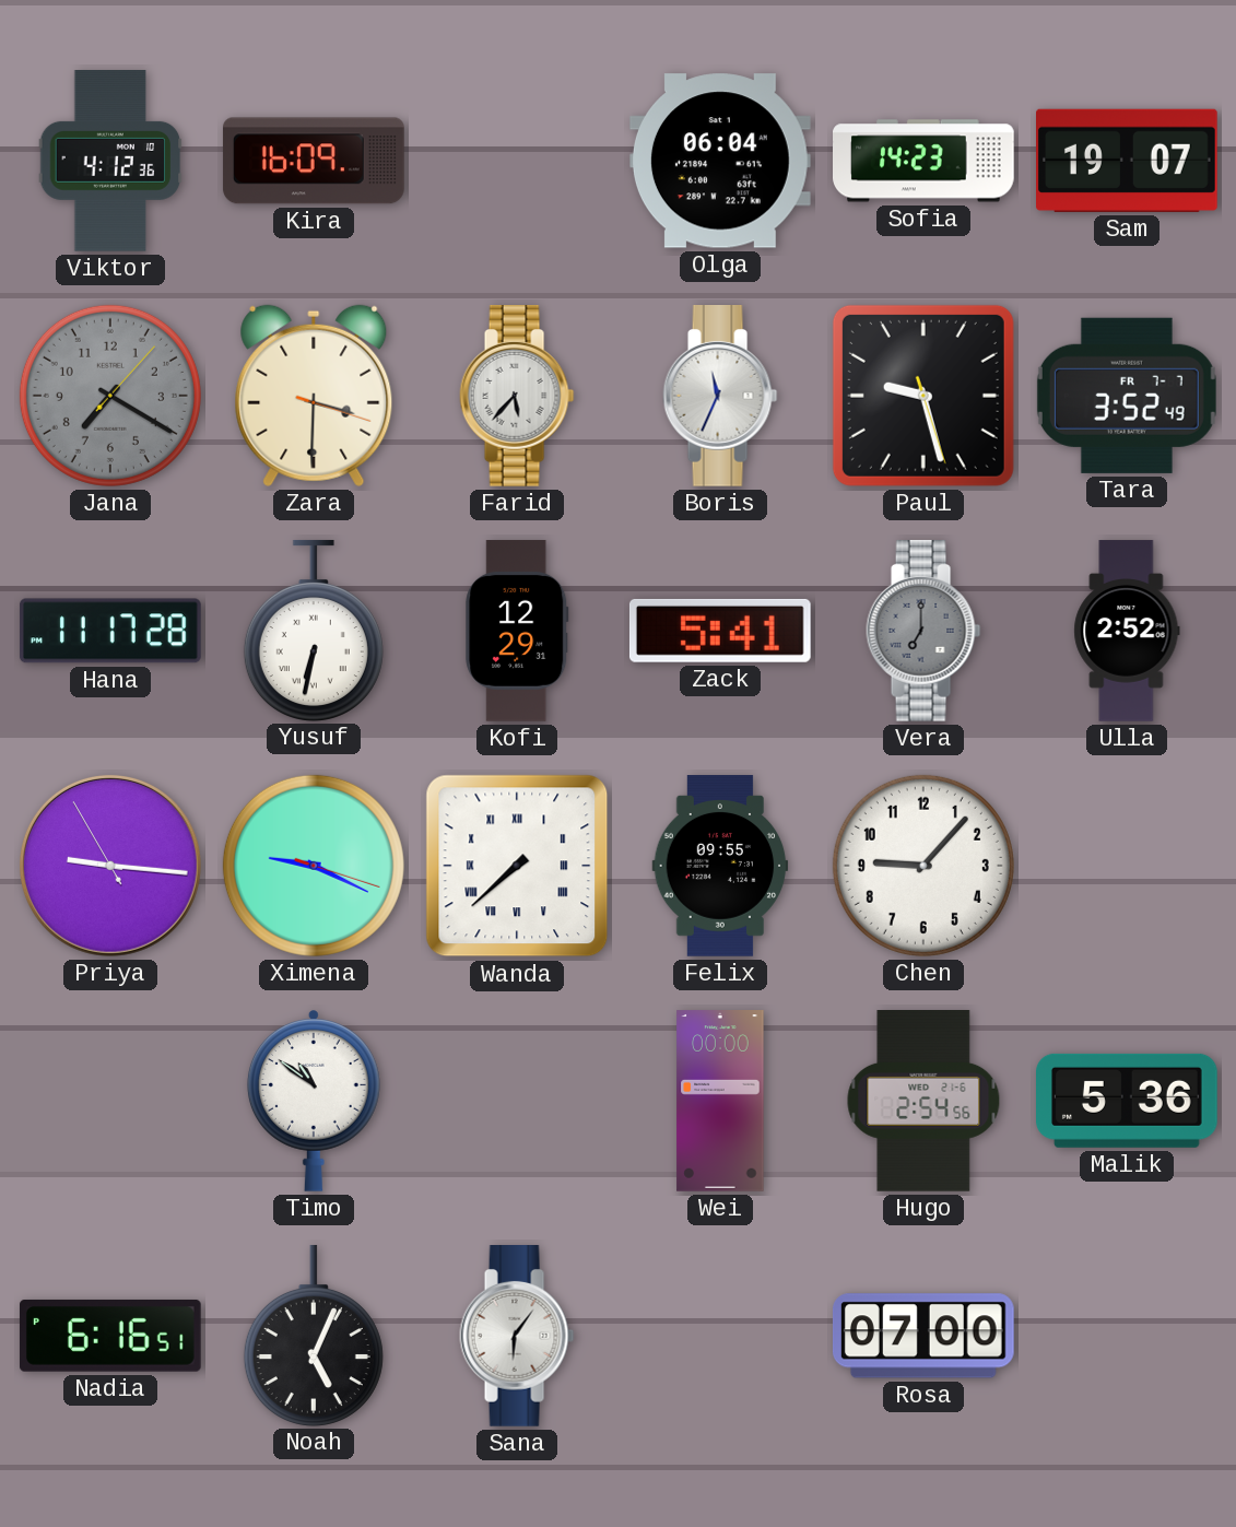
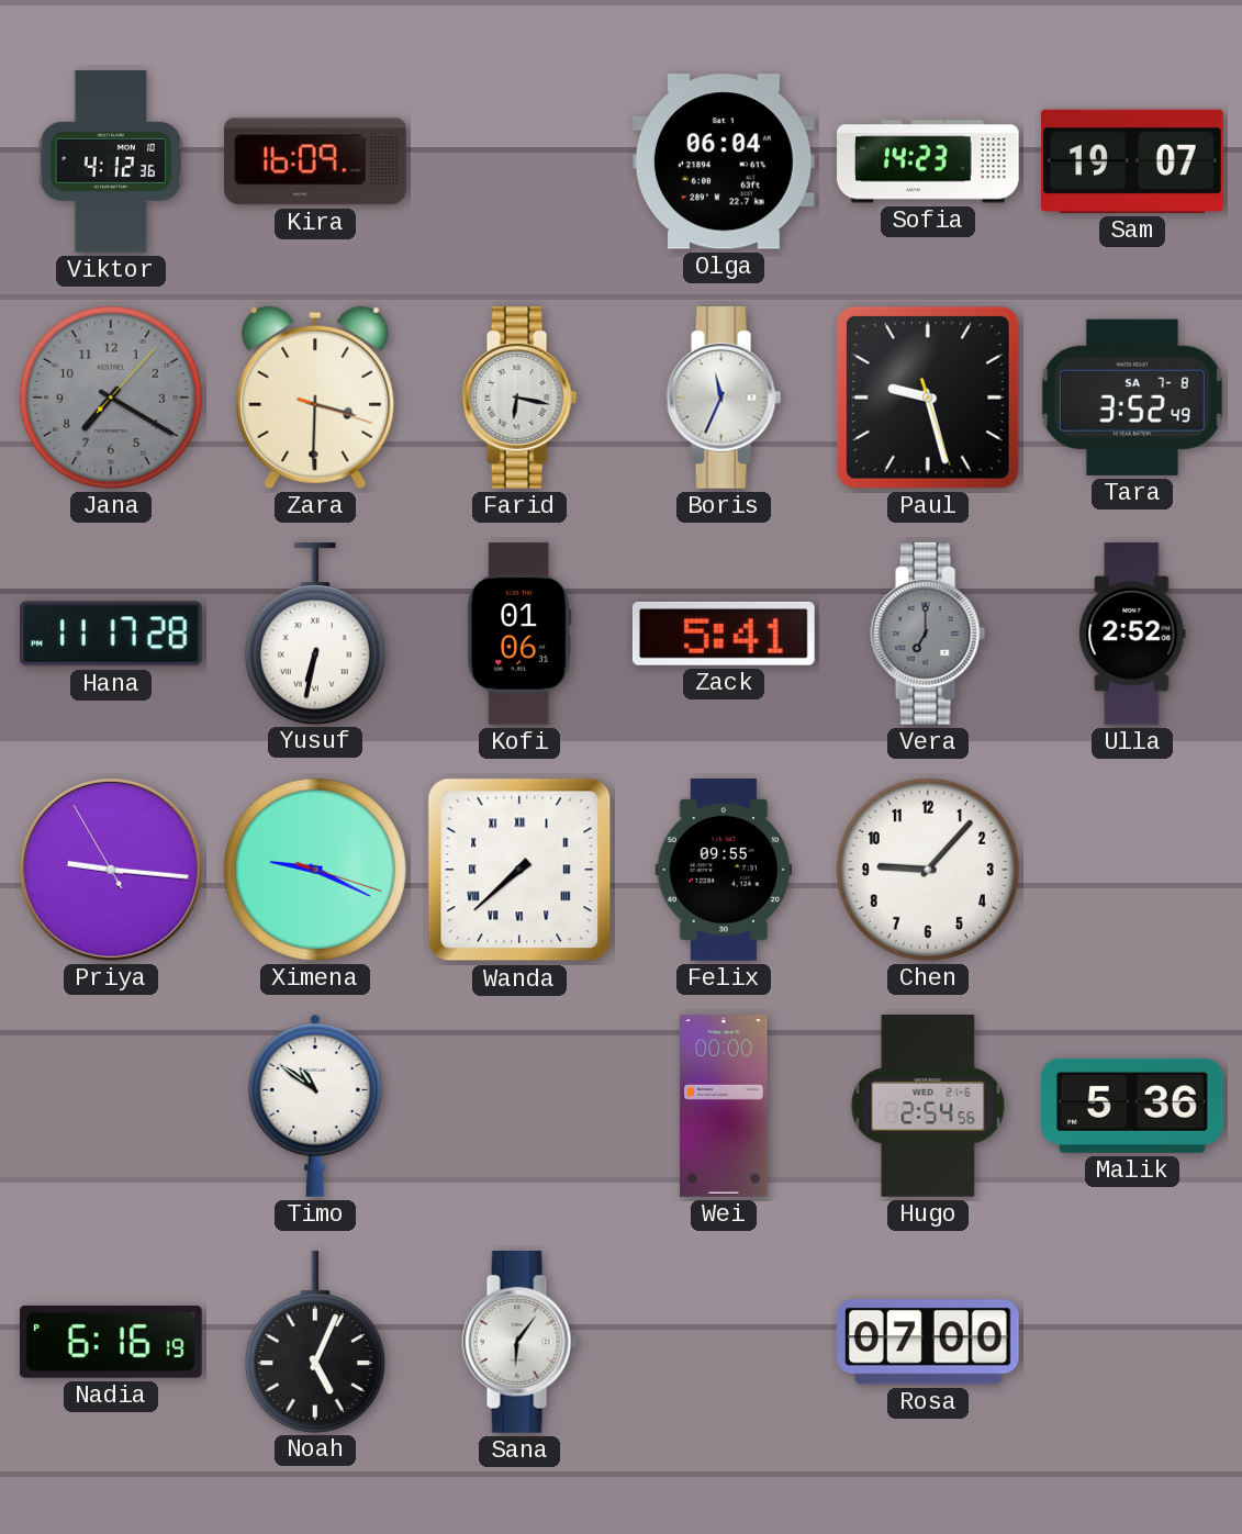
Farid: 5:37 -> 6:17 (519, 399)
Tara date: FR 7-7 -> SA 7-8 (1132, 398)
Kofi: 12:29 -> 01:06 (519, 635)
Nadia: 6:16:51 -> 6:16:19 (111, 1342)
